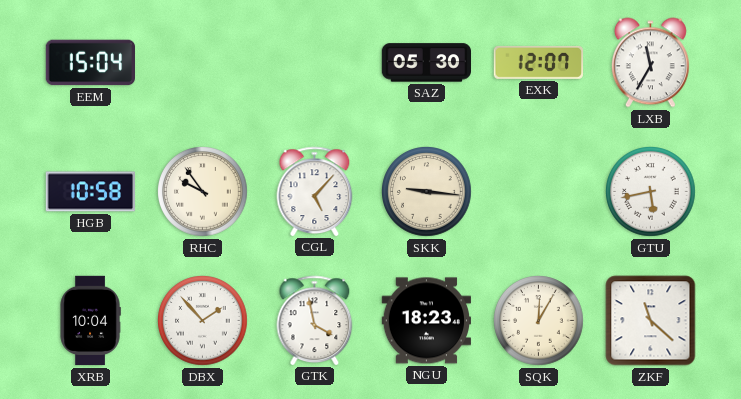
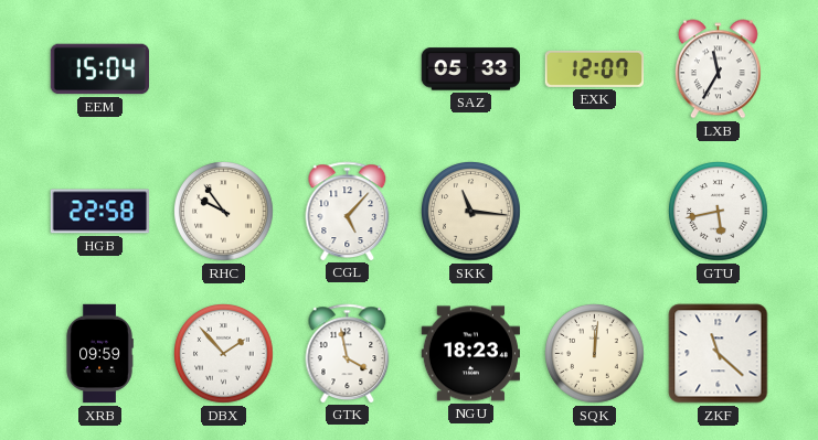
SAZ: 05:30 -> 05:33 (470, 69)
HGB: 10:58 -> 22:58 (99, 212)
SKK: 9:16 -> 11:16 (471, 212)
XRB: 10:04 -> 09:59 (99, 354)
SQK: 12:05 -> 12:01 (595, 354)
